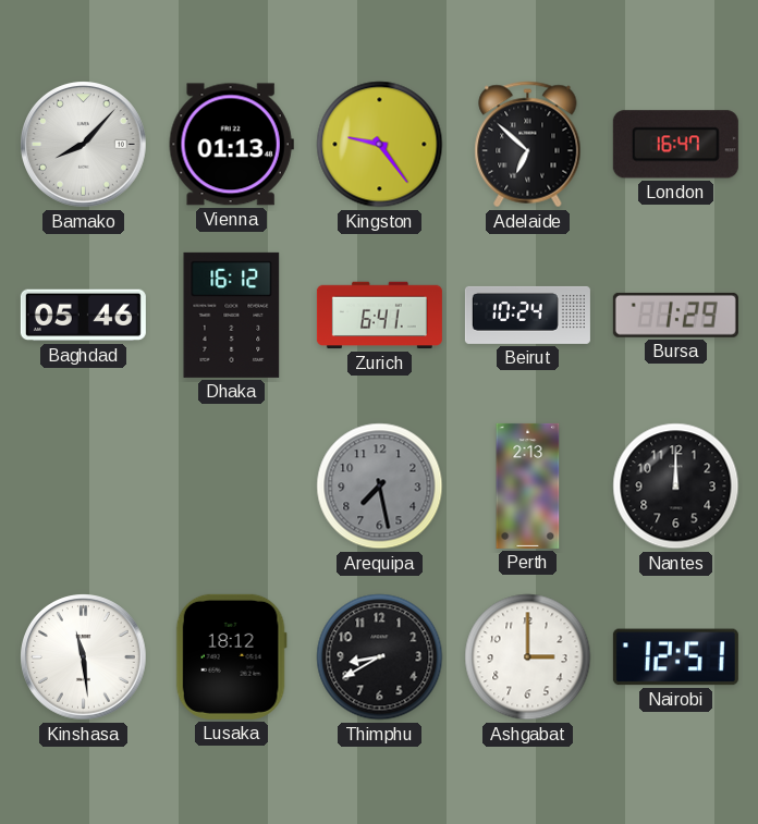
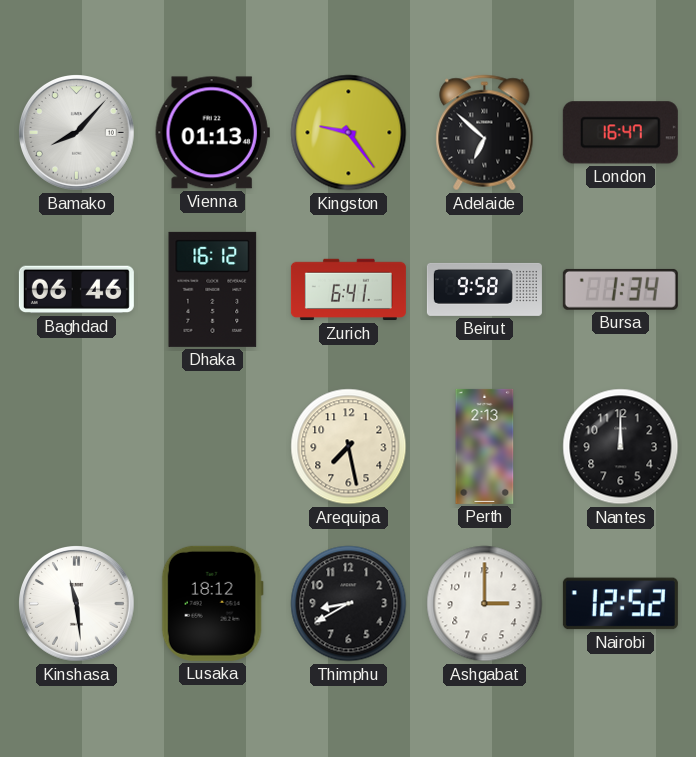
Baghdad: 05:46 -> 06:46 (76, 290)
Beirut: 10:24 -> 9:58 (484, 289)
Bursa: 1:29 -> 1:34 (620, 289)
Arequipa dial: grey -> cream (349, 447)
Nairobi: 12:51 -> 12:52 (620, 604)
